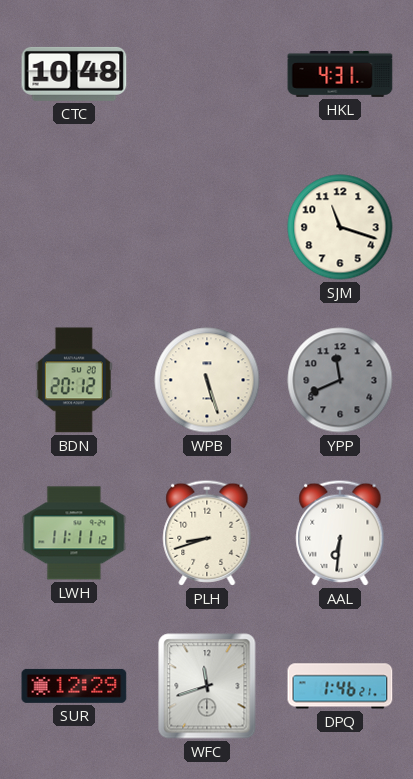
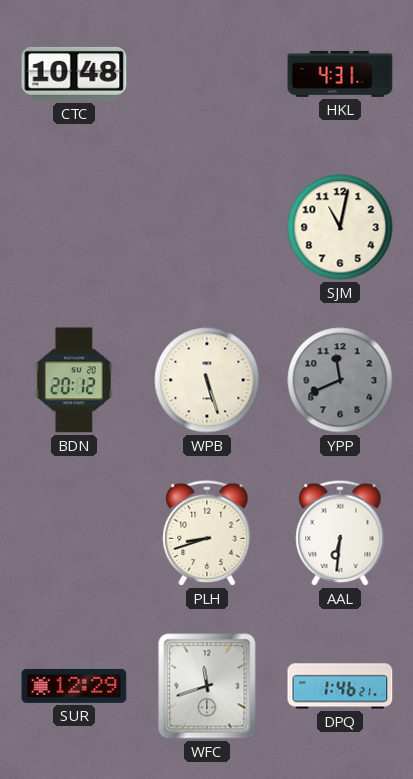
SJM: 11:18 -> 11:02 (340, 227)
LWH: 11:11 -> none (74, 533)
